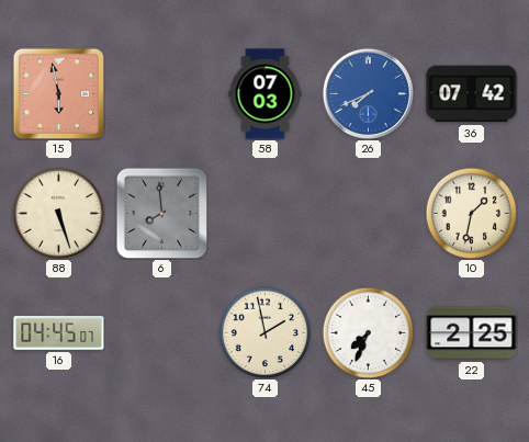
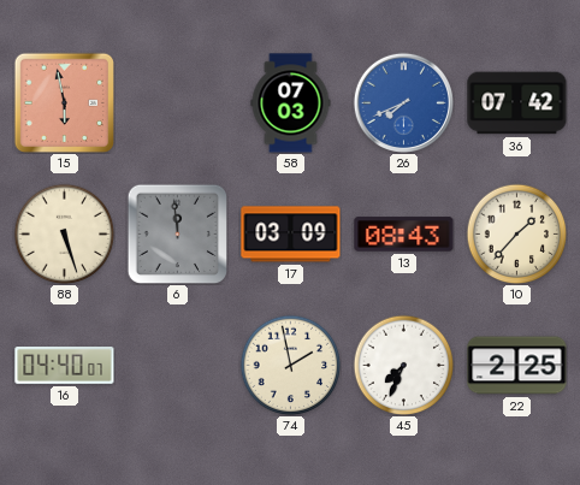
6: 7:59 -> 11:59 (177, 233)
17: none -> 03:09 (291, 235)
13: none -> 08:43 (404, 235)
10: 1:32 -> 1:37 (516, 233)
16: 04:45 -> 04:40 (65, 366)
